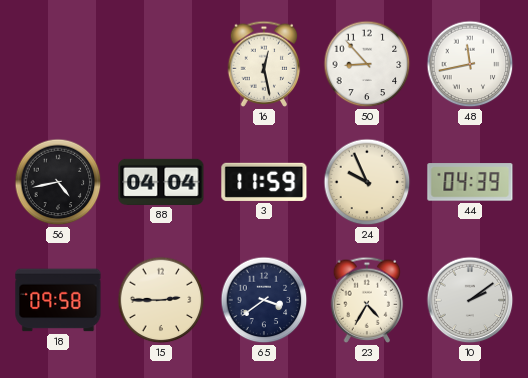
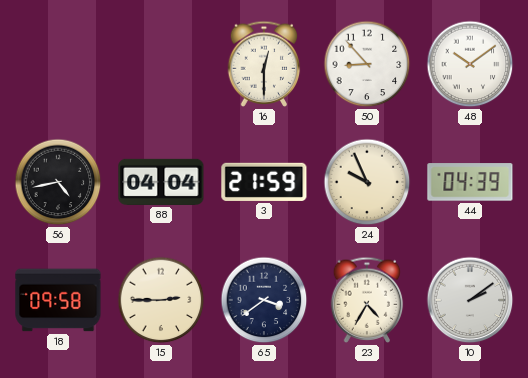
16: 12:28 -> 12:30 (264, 64)
48: 11:43 -> 10:09 (470, 64)
3: 11:59 -> 21:59 (264, 182)
